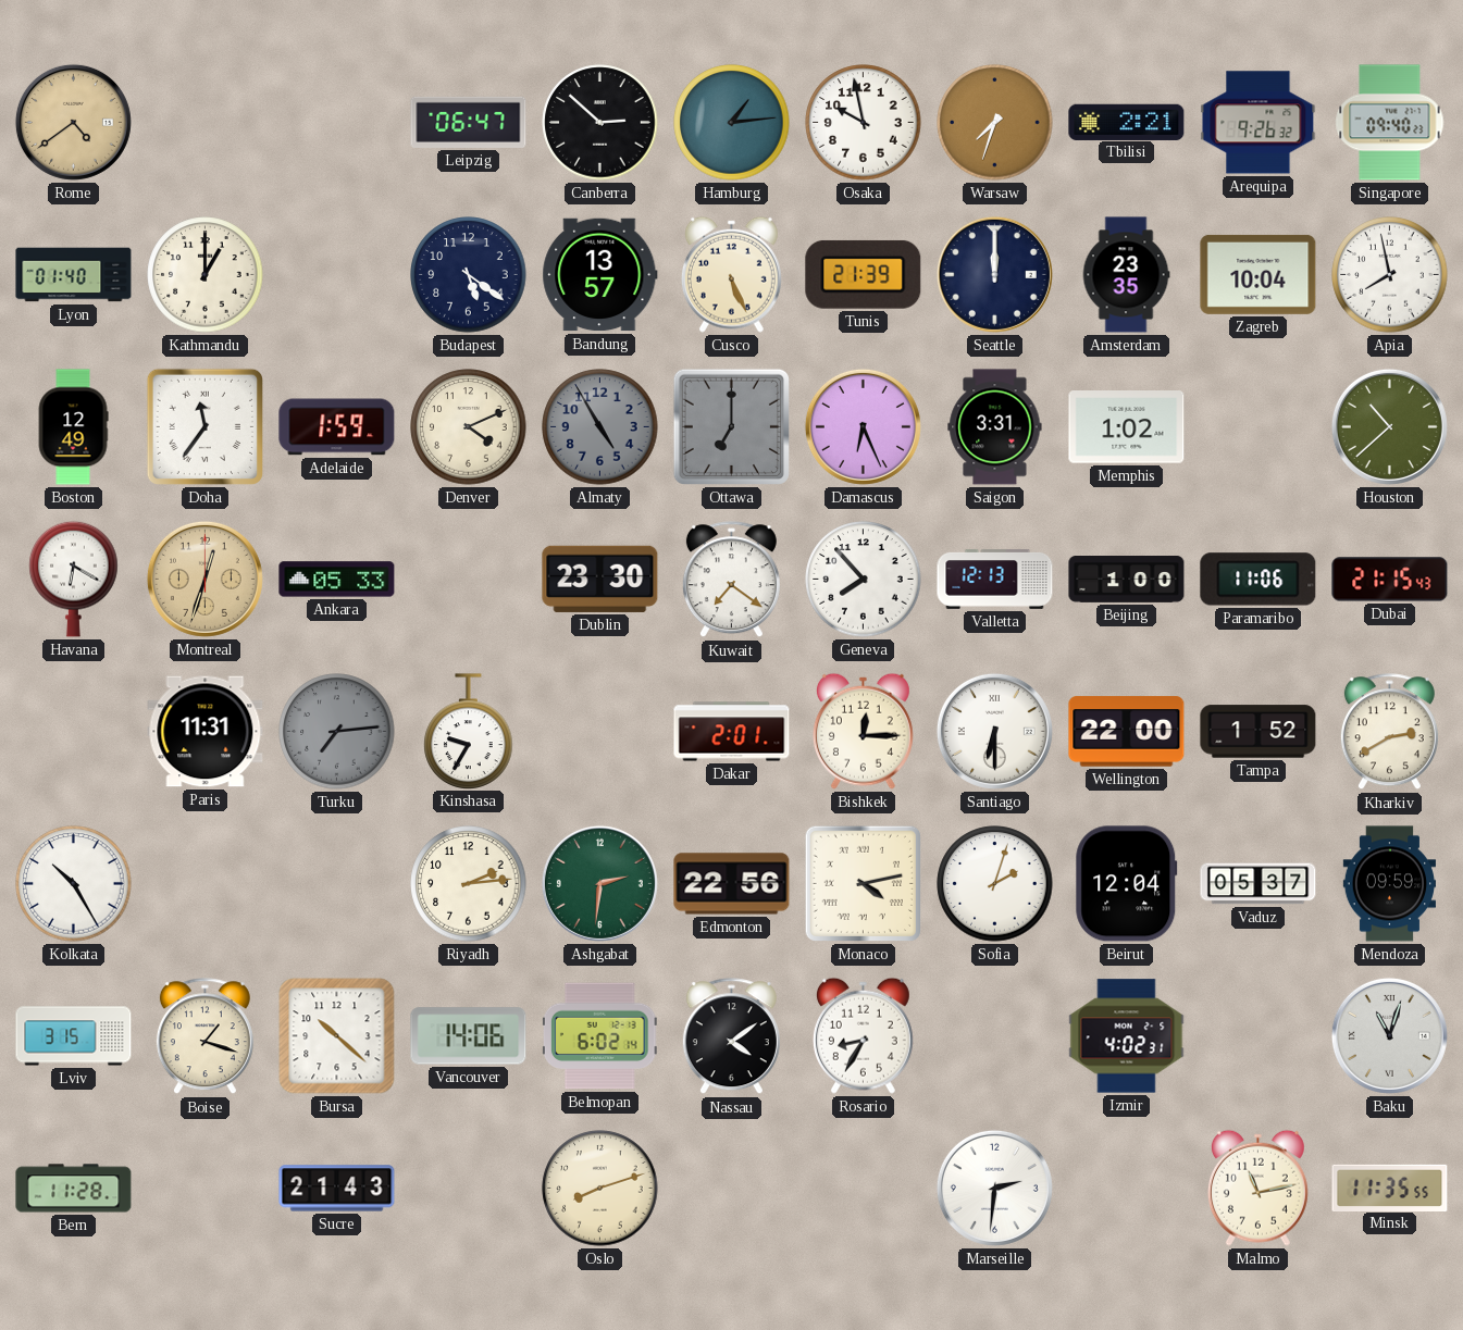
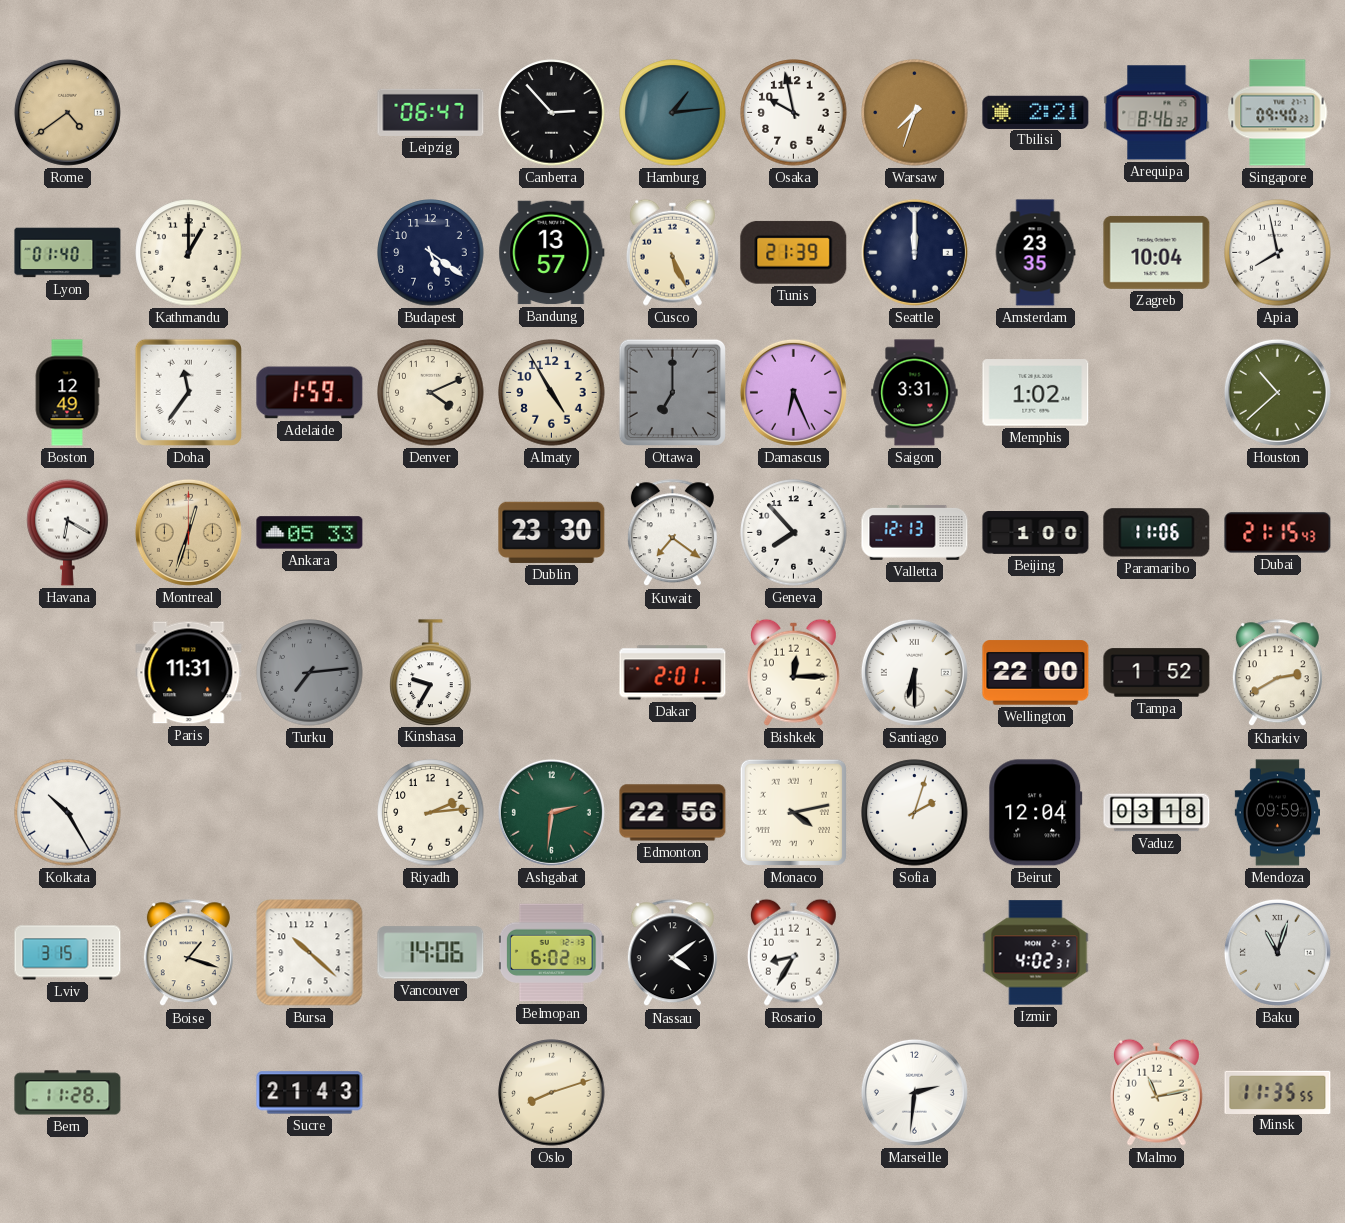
Canberra: 2:52 -> 2:53 (552, 113)
Arequipa: 9:26 -> 8:46 (1157, 113)
Almaty dial: grey -> cream (552, 393)
Vaduz: 05:37 -> 03:18 (1157, 813)
